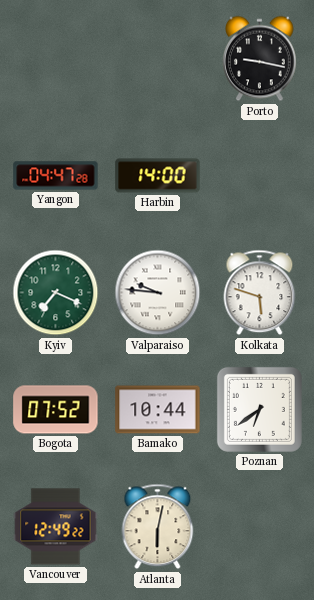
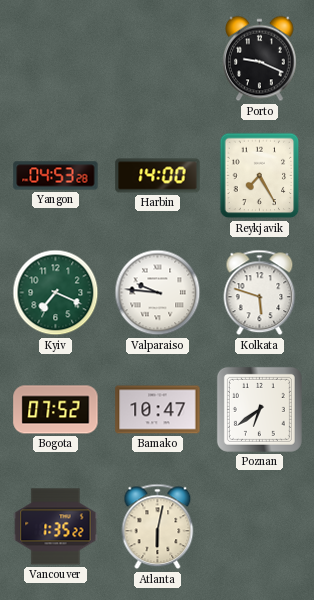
Porto: 9:17 -> 9:19 (260, 59)
Yangon: 04:47 -> 04:53 (56, 176)
Reykjavik: none -> 7:25 (260, 176)
Bamako: 10:44 -> 10:47 (158, 410)
Vancouver: 12:49 -> 1:35 (56, 527)
